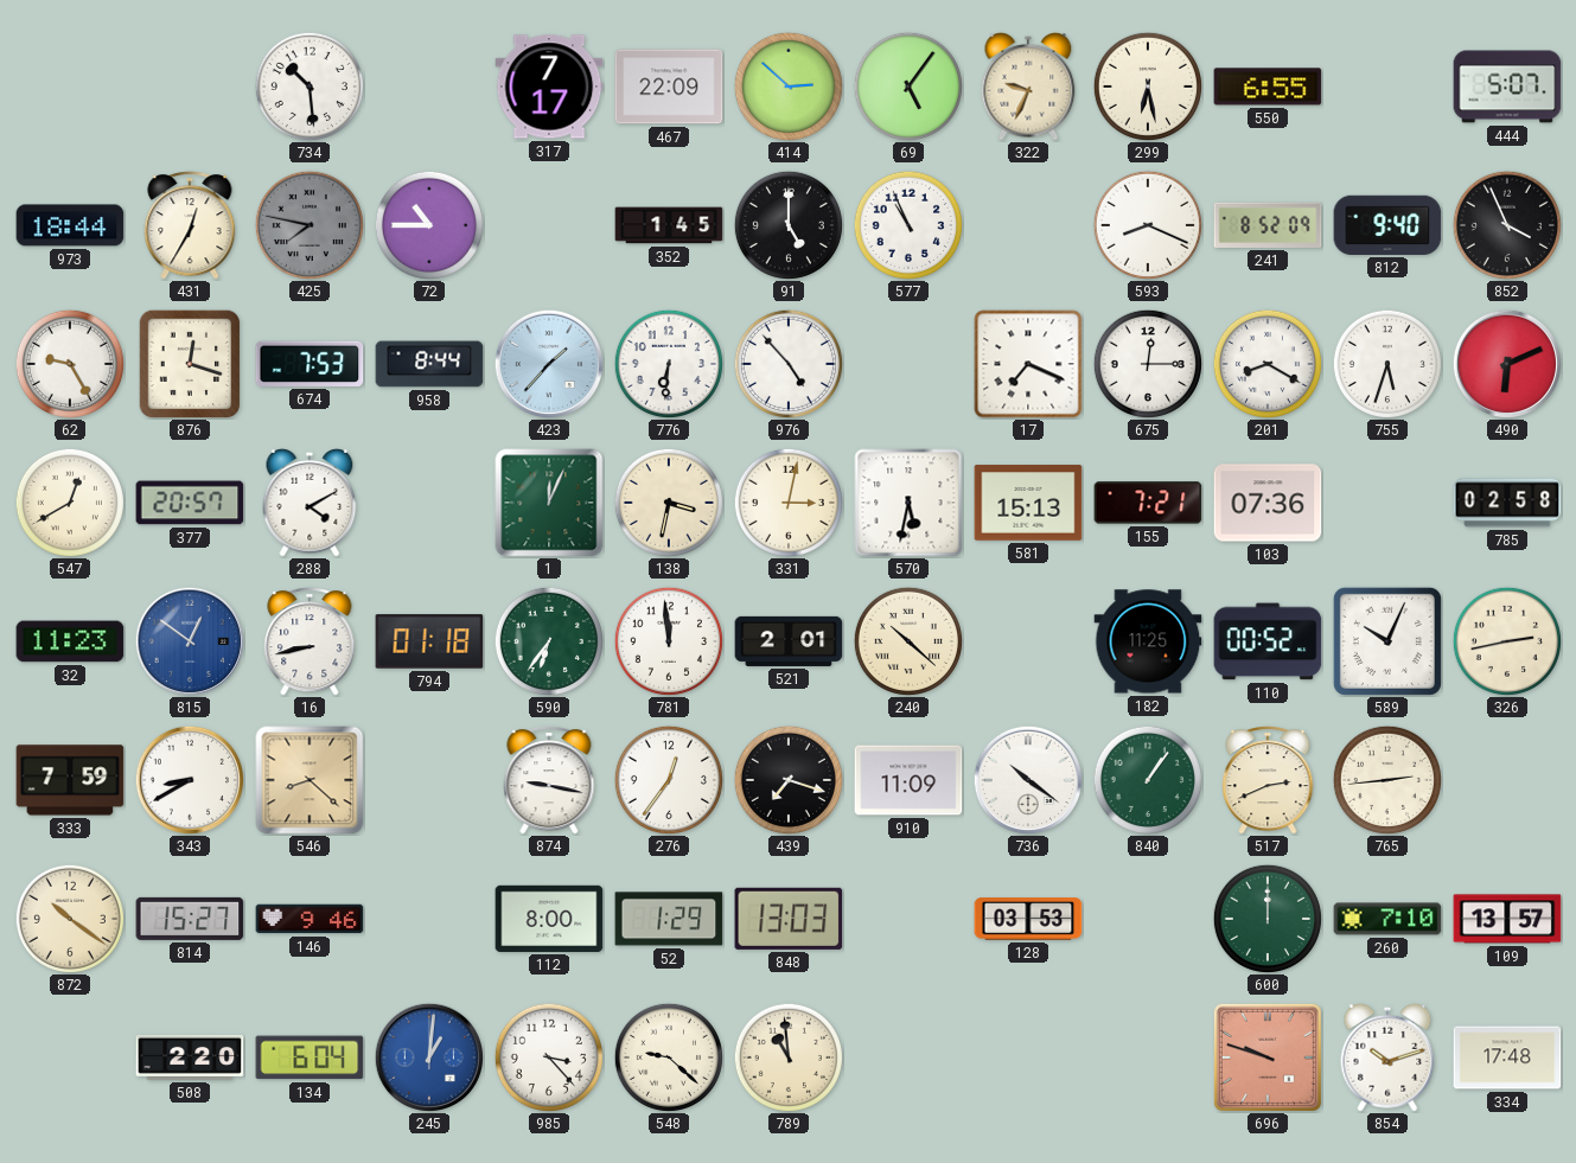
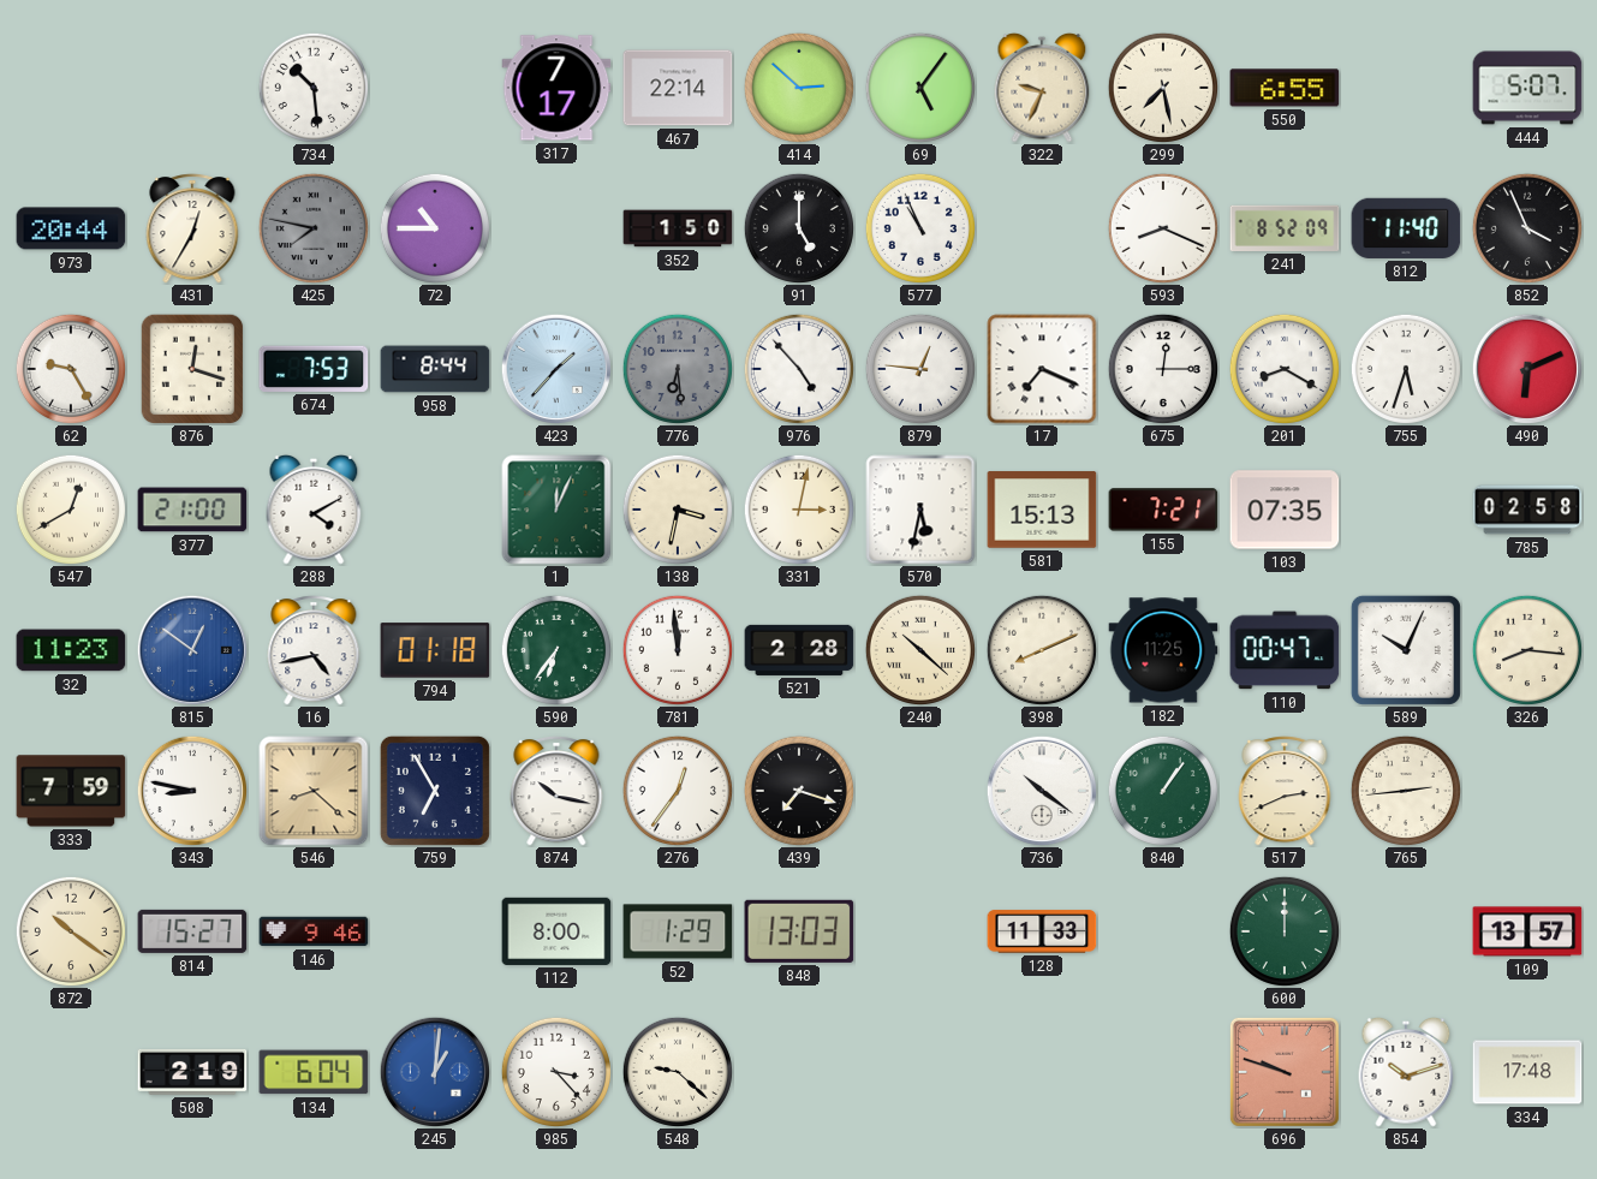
467: 22:09 -> 22:14 (678, 88)
299: 6:28 -> 7:28 (1163, 88)
973: 18:44 -> 20:44 (71, 228)
352: 1:45 -> 1:50 (678, 228)
812: 9:40 -> 11:40 (1406, 228)
776: 6:31 -> 6:29 (678, 369)
776 dial: white -> grey (678, 369)
879: none -> 12:46 (920, 369)
377: 20:57 -> 21:00 (192, 510)
103: 07:36 -> 07:35 (1285, 510)
16: 8:43 -> 4:43 (314, 650)
521: 2:01 -> 2:28 (799, 650)
398: none -> 8:11 (1042, 650)
110: 00:52 -> 00:47 (1285, 650)
326: 2:43 -> 8:16 (1527, 650)
343: 8:40 -> 8:47 (191, 790)
759: none -> 6:55 (435, 791)
874: 9:17 -> 10:17 (556, 791)
910: 11:09 -> none (908, 780)
128: 03:53 -> 11:33 (1042, 931)
260: 7:10 -> none (1387, 919)
508: 2:20 -> 2:19 (192, 1072)
789: 10:59 -> none (789, 1057)
